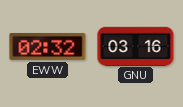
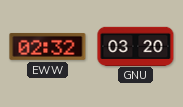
GNU: 03:16 -> 03:20 (136, 46)
